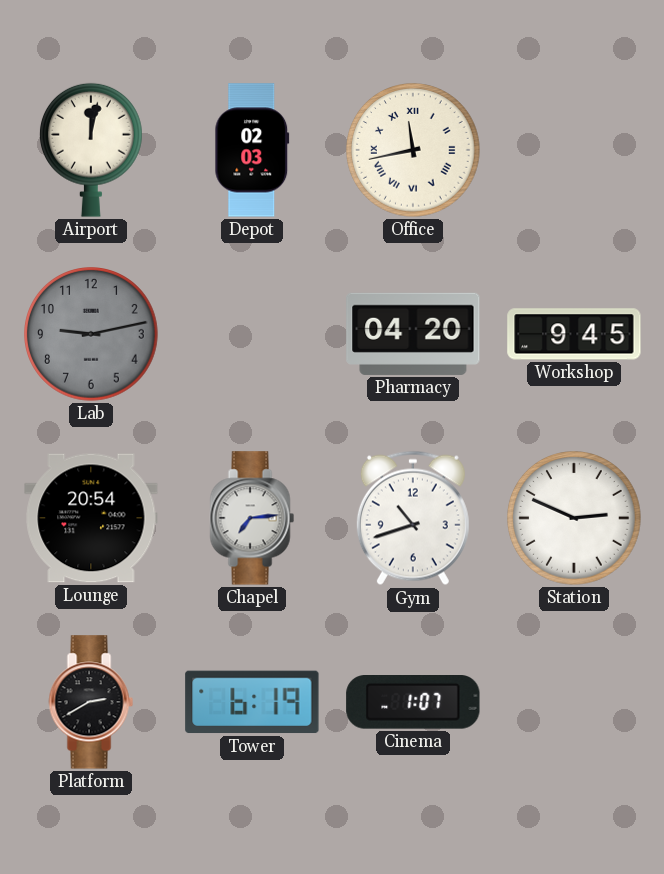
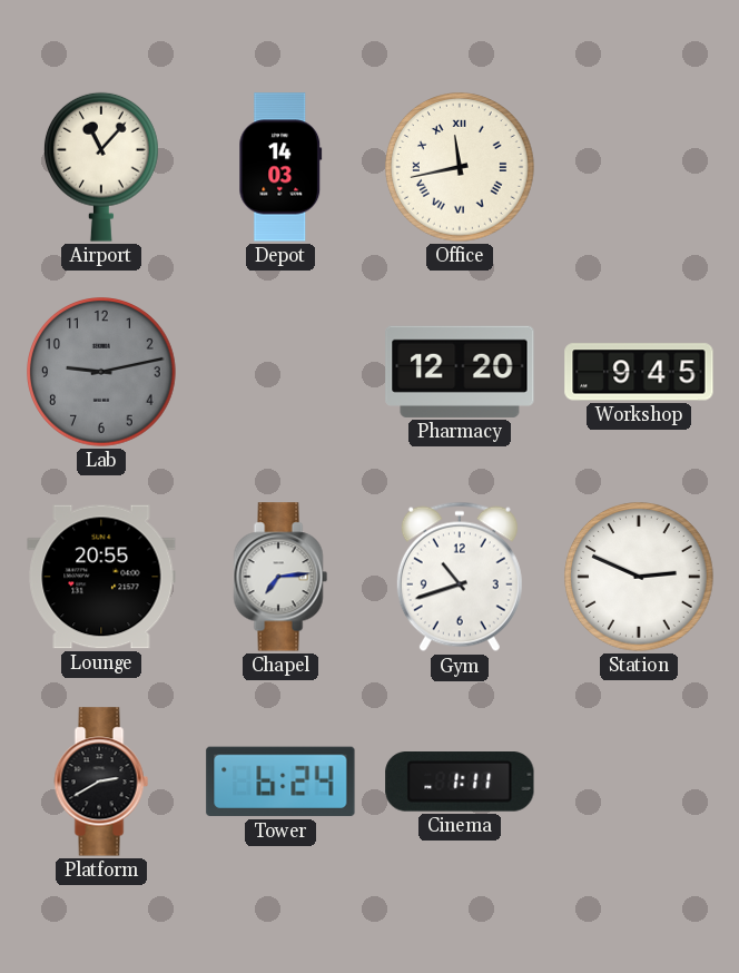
Airport: 12:02 -> 11:07 (101, 167)
Depot: 02:03 -> 14:03 (280, 167)
Pharmacy: 04:20 -> 12:20 (460, 372)
Lounge: 20:54 -> 20:55 (101, 577)
Tower: 6:19 -> 6:24 (280, 782)
Cinema: 1:07 -> 1:11 (460, 783)
